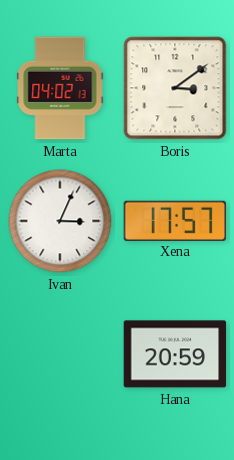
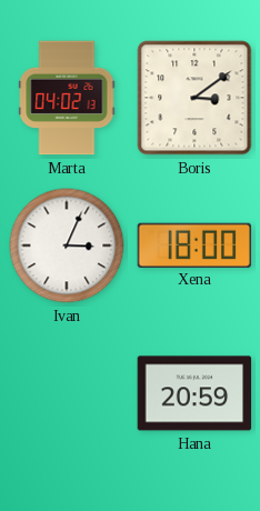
Xena: 17:57 -> 18:00 (194, 244)
